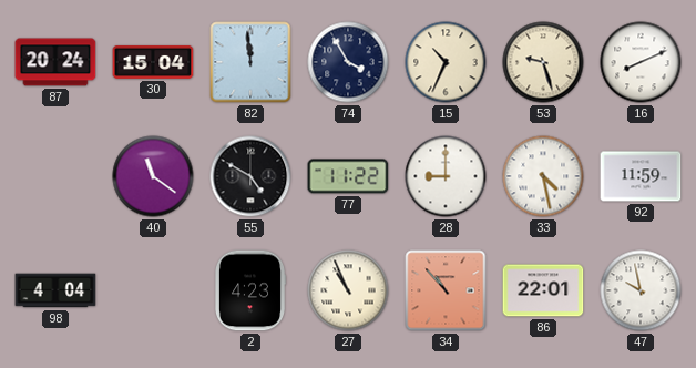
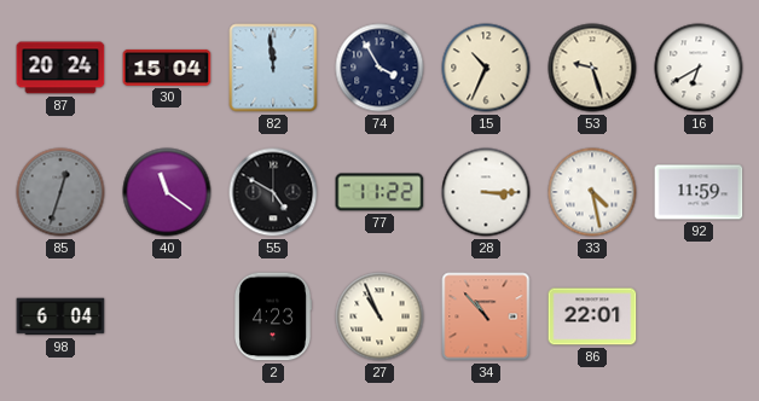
16: 8:11 -> 6:40 (699, 68)
85: none -> 12:33 (60, 192)
28: 9:00 -> 3:15 (486, 192)
98: 4:04 -> 6:04 (60, 316)
47: 9:58 -> none (641, 290)
